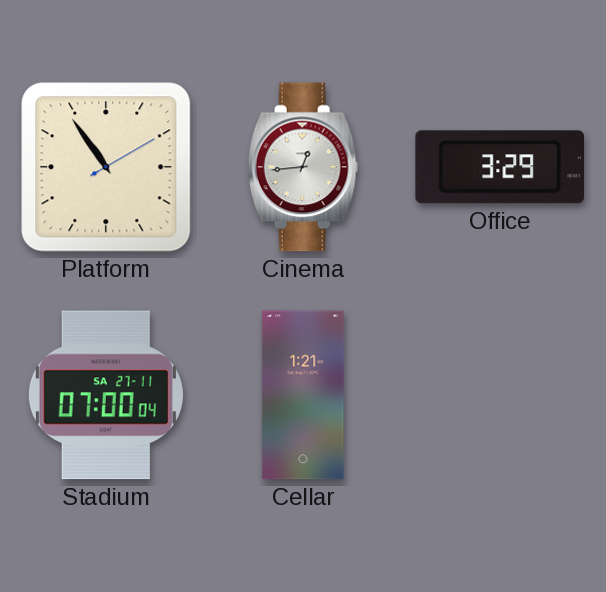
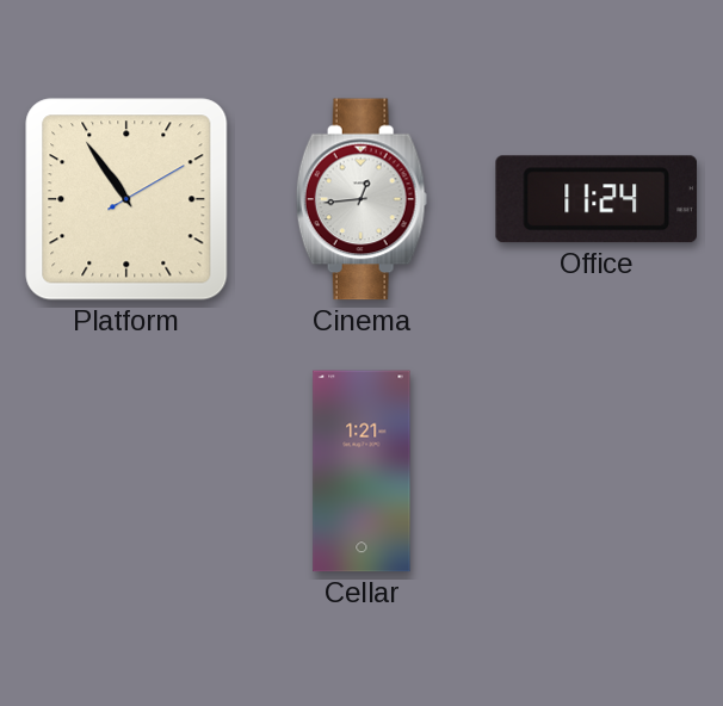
Office: 3:29 -> 11:24 (595, 199)
Stadium: 07:00 -> none (106, 395)
